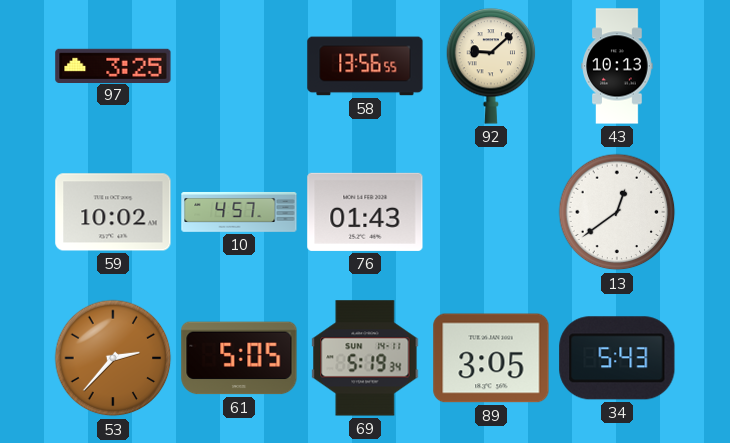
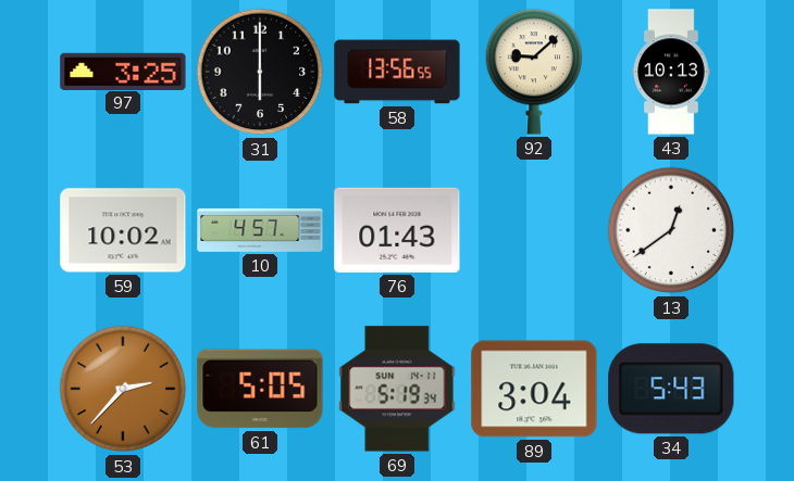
31: none -> 6:00 (260, 72)
89: 3:05 -> 3:04 (534, 389)
